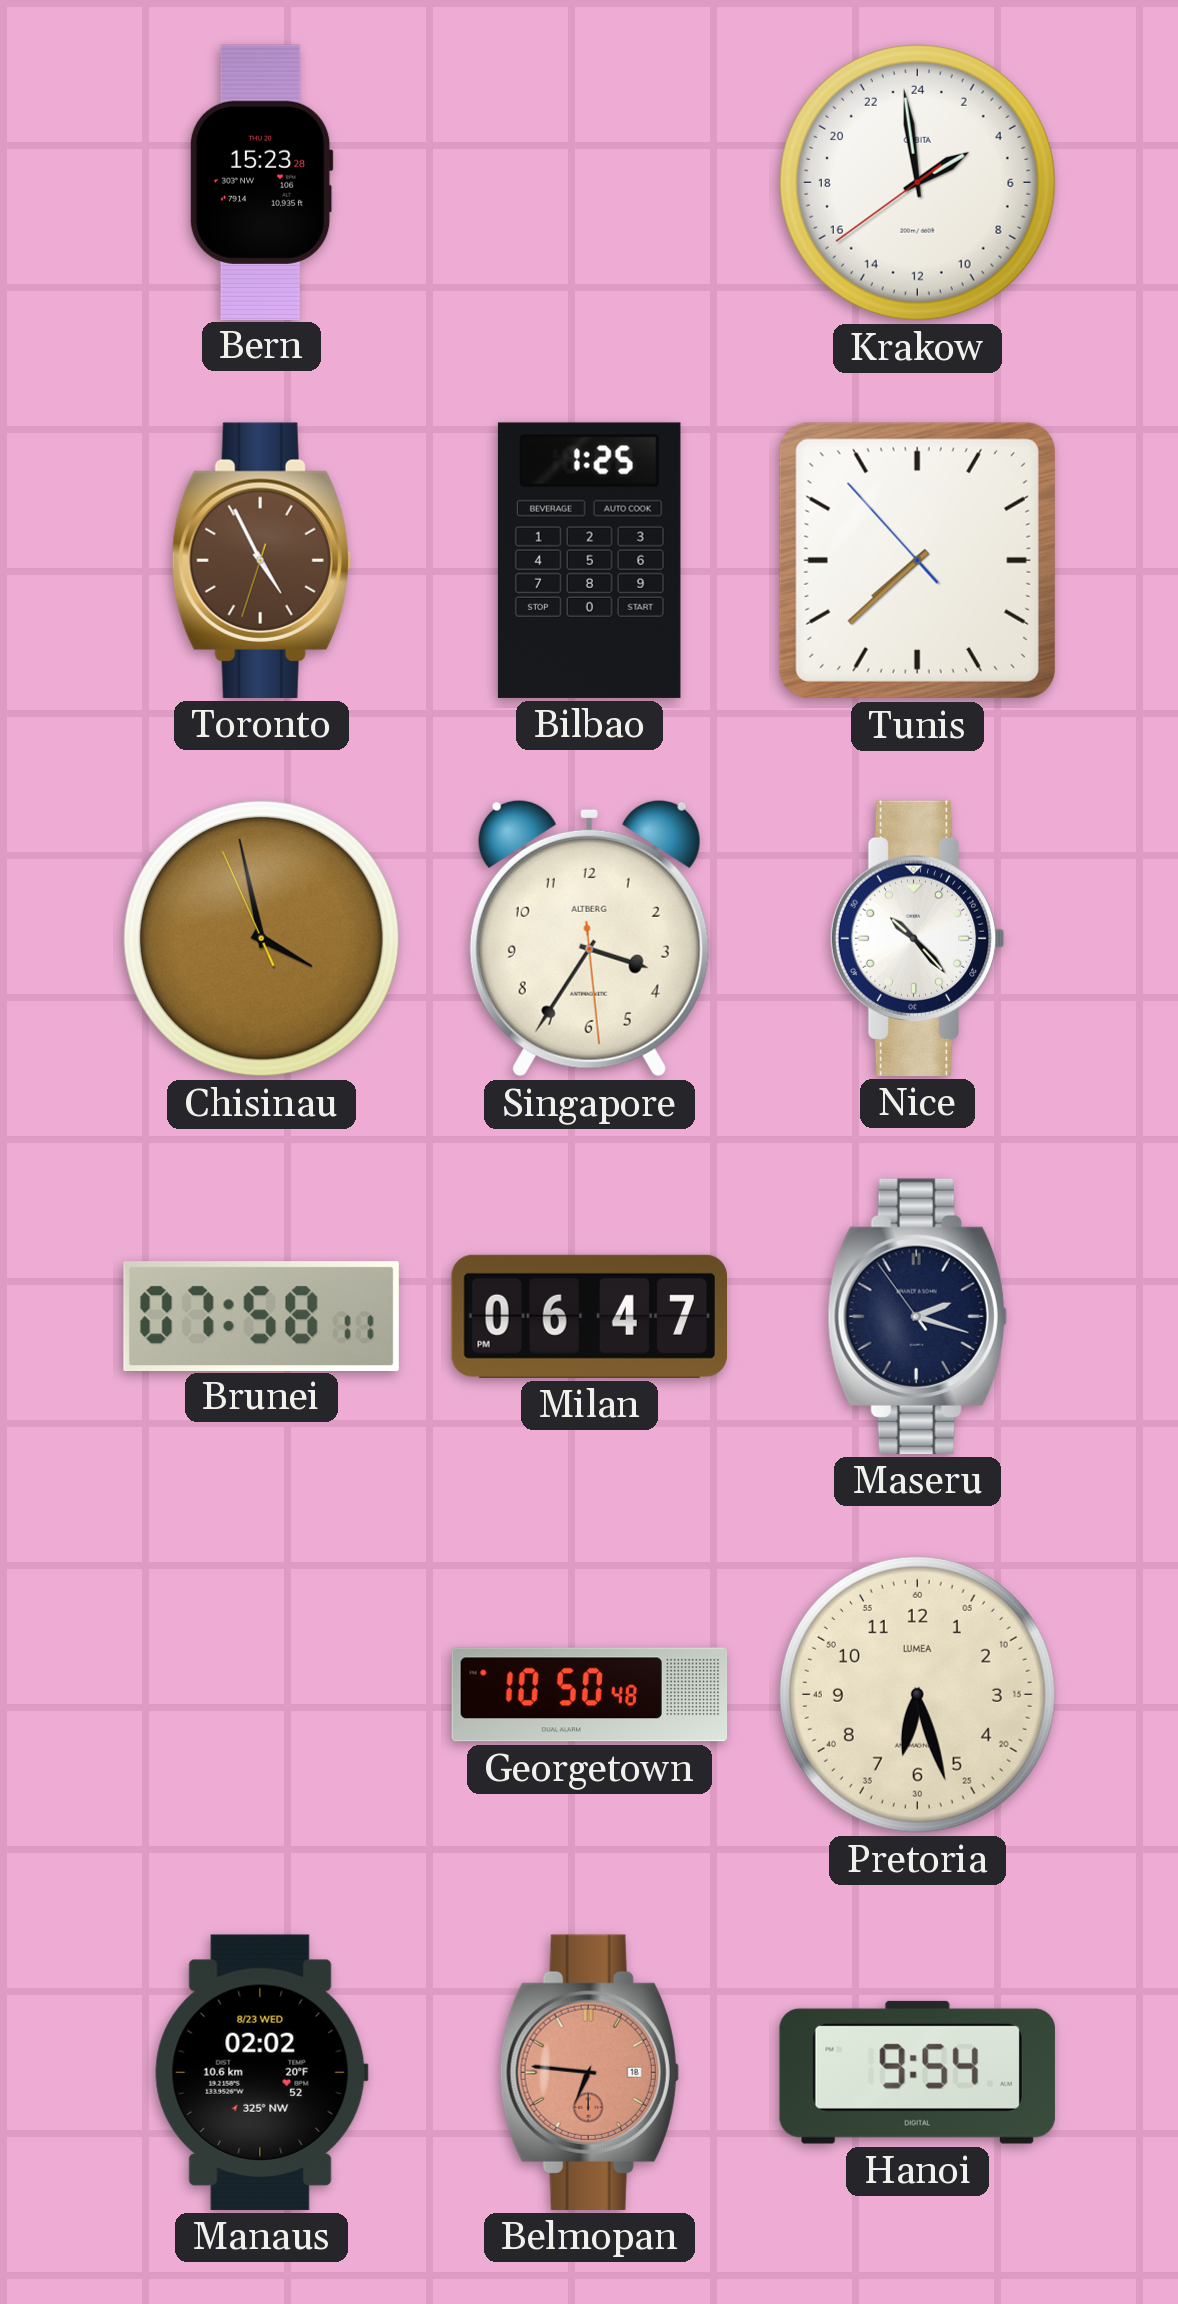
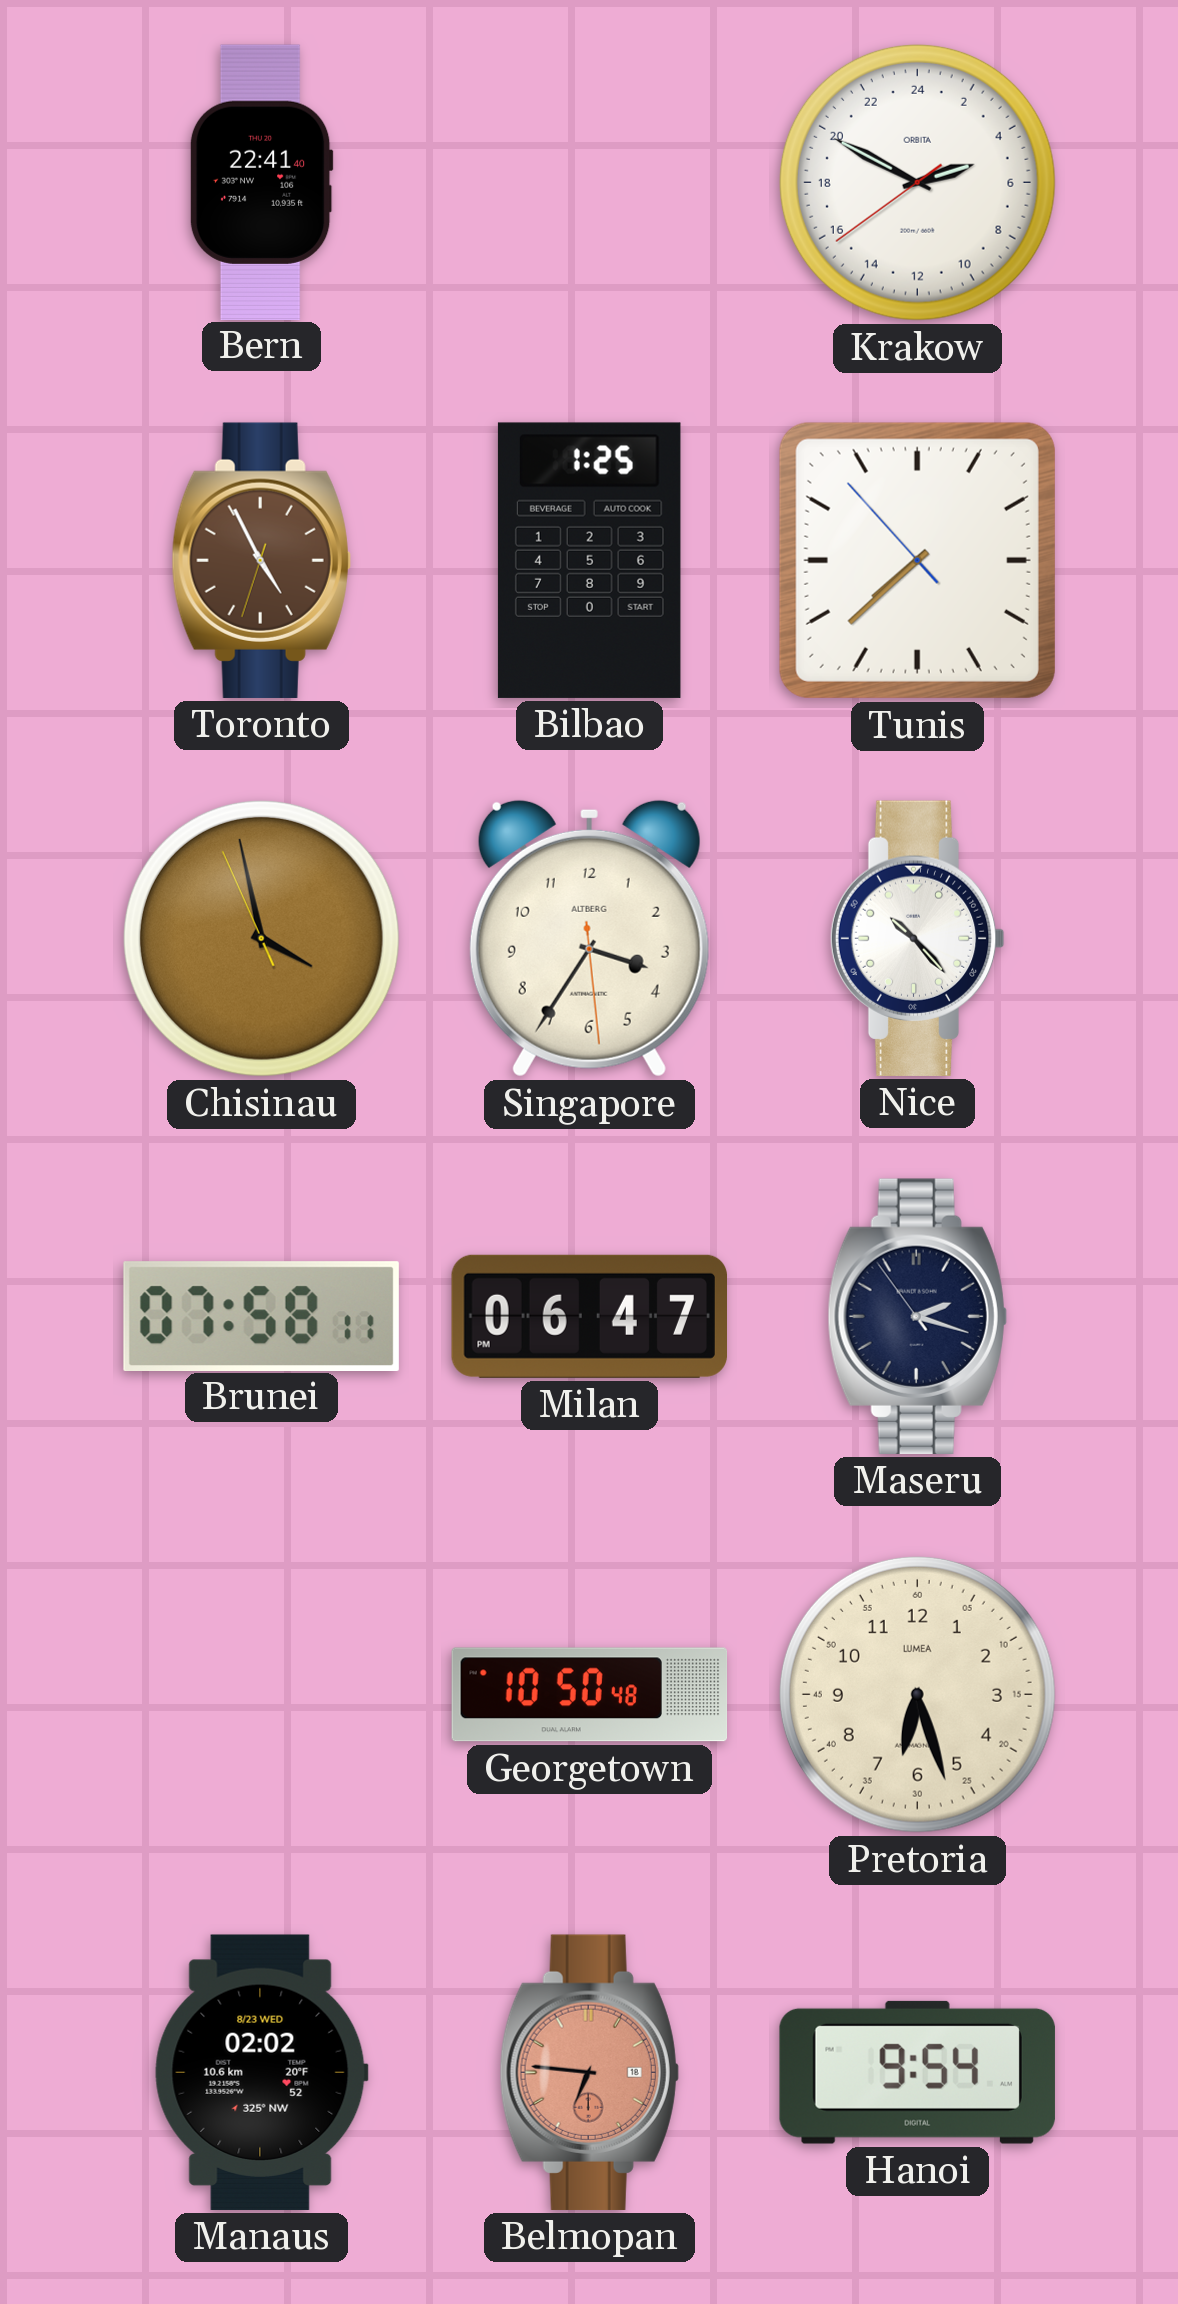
Bern: 15:23 -> 22:41 (261, 182)
Krakow: 3:58 -> 4:49 (917, 182)
